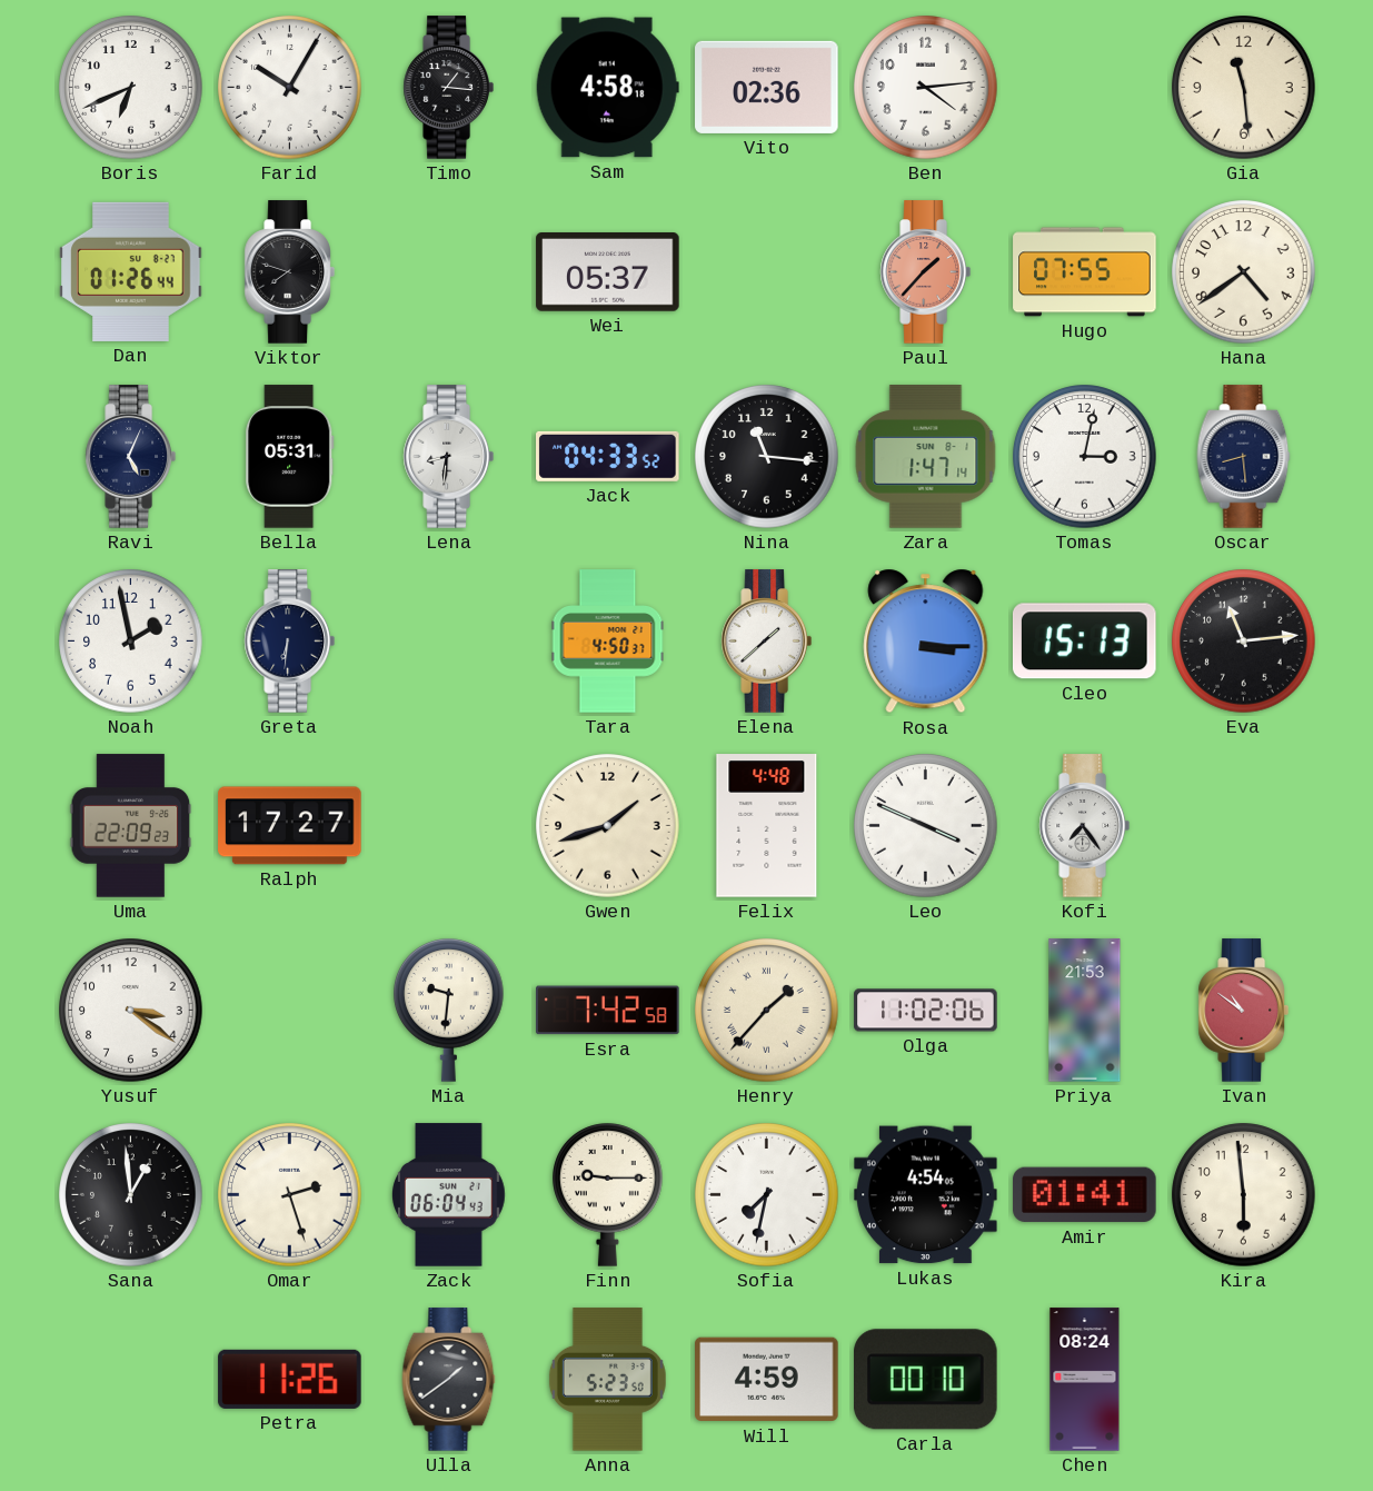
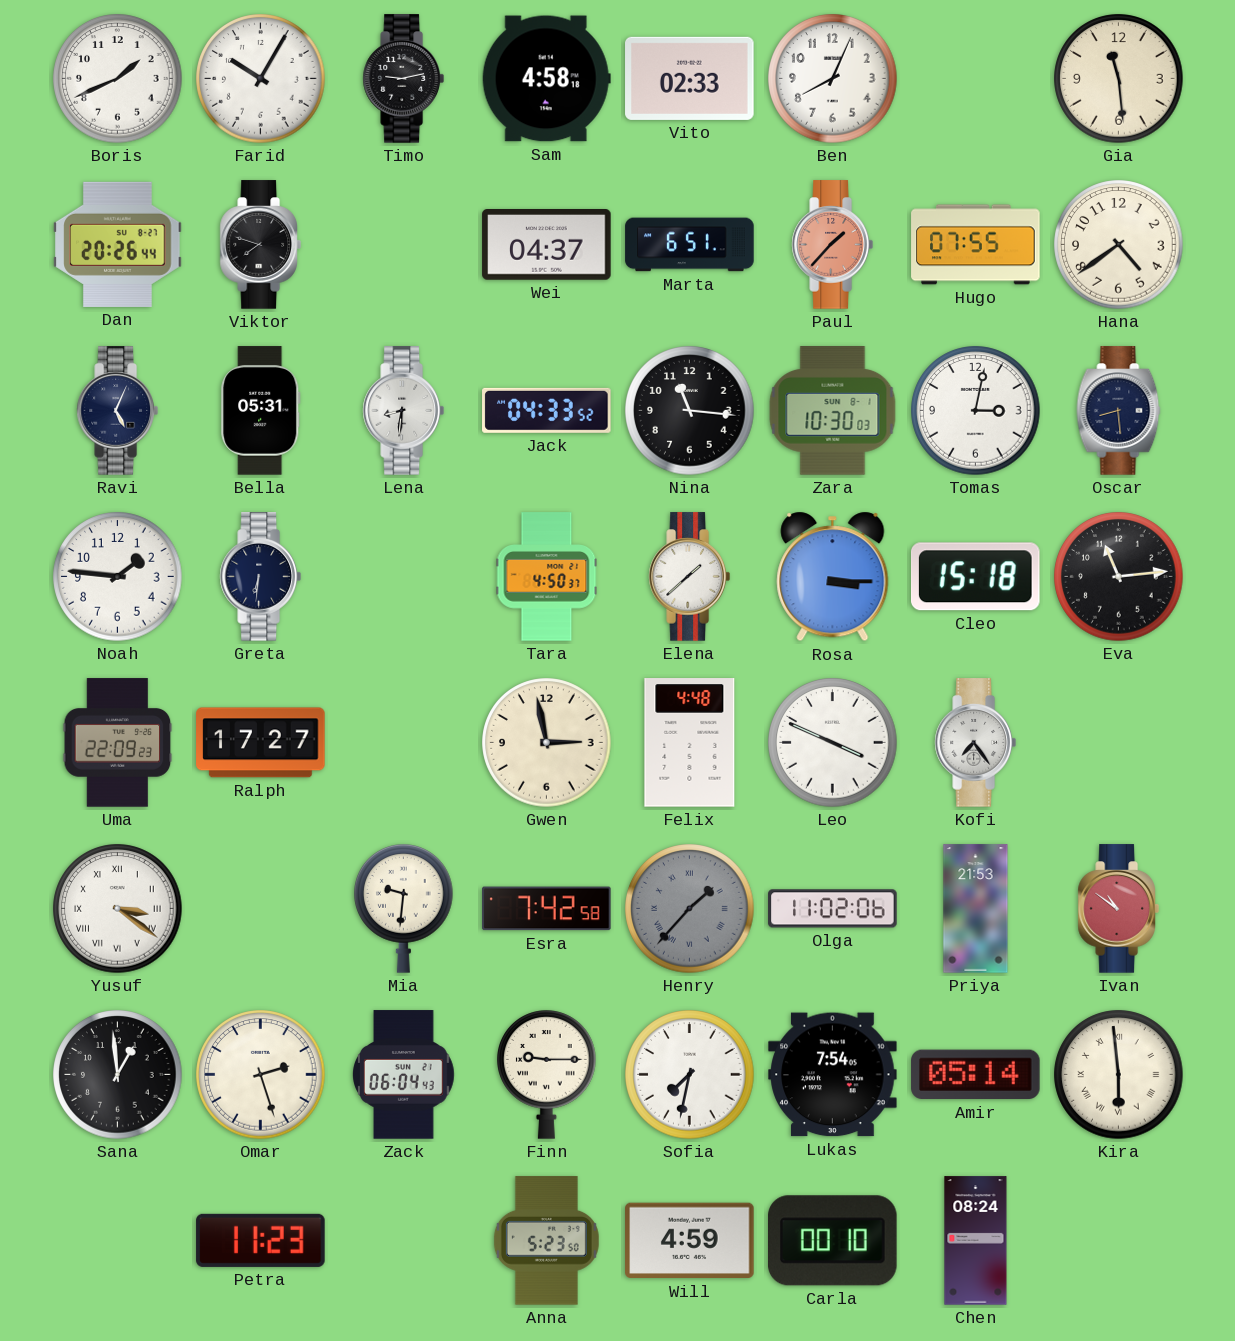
Boris: 6:41 -> 1:41 (118, 79)
Timo: 1:16 -> 9:13 (403, 79)
Vito: 02:36 -> 02:33 (690, 78)
Ben: 4:14 -> 8:04 (833, 79)
Dan: 01:26 -> 20:26 (118, 244)
Wei: 05:37 -> 04:37 (547, 245)
Marta: none -> 6:51 (690, 245)
Zara: 1:47 -> 10:30 (833, 411)
Noah: 1:58 -> 1:46 (118, 577)
Cleo: 15:13 -> 15:18 (975, 577)
Gwen: 1:42 -> 2:58 (547, 743)
Yusuf numerals: Arabic -> Roman (118, 909)
Henry dial: cream -> grey (690, 909)
Lukas: 4:54 -> 7:54 (833, 1075)
Amir: 01:41 -> 05:14 (976, 1075)
Kira numerals: Arabic -> Roman (1119, 1075)
Petra: 11:26 -> 11:23 (261, 1240)
Ulla: 1:39 -> none (449, 1380)
